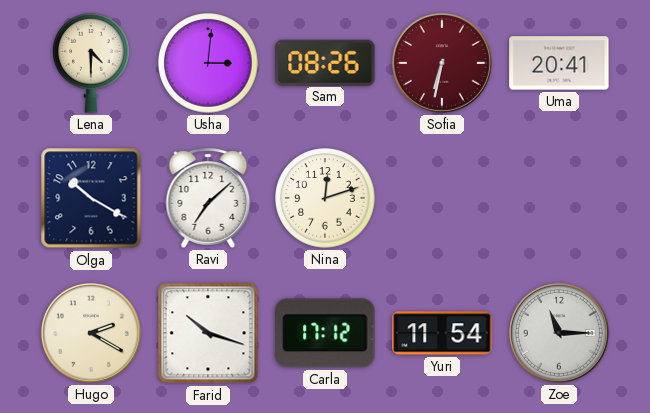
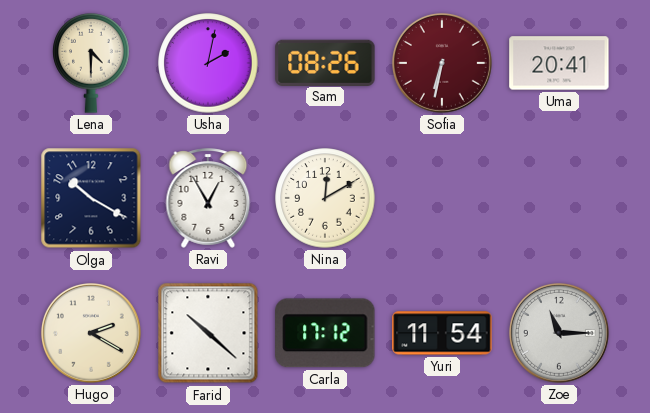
Usha: 3:01 -> 2:02 (208, 63)
Ravi: 7:08 -> 12:55 (208, 198)
Nina: 12:12 -> 12:10 (325, 198)
Farid: 10:18 -> 10:22 (208, 333)
